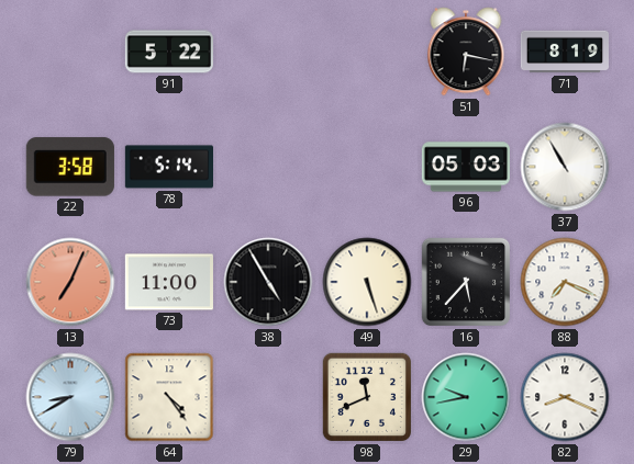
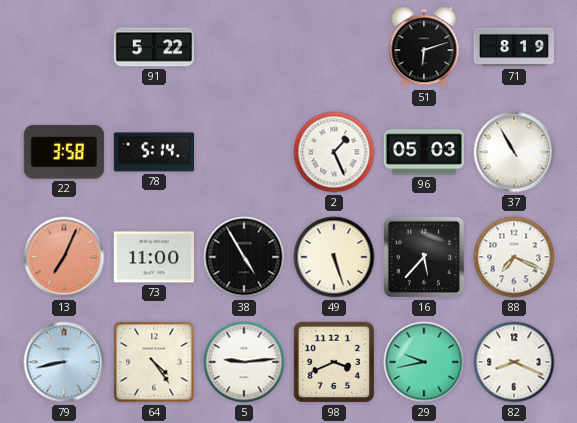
51: 6:17 -> 6:12 (424, 47)
2: none -> 1:26 (334, 152)
79: 8:40 -> 8:43 (64, 362)
5: none -> 9:14 (244, 362)
98: 11:41 -> 3:41 (334, 362)
